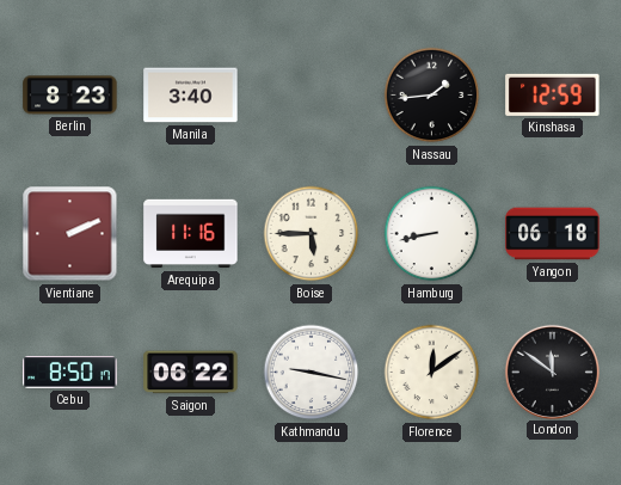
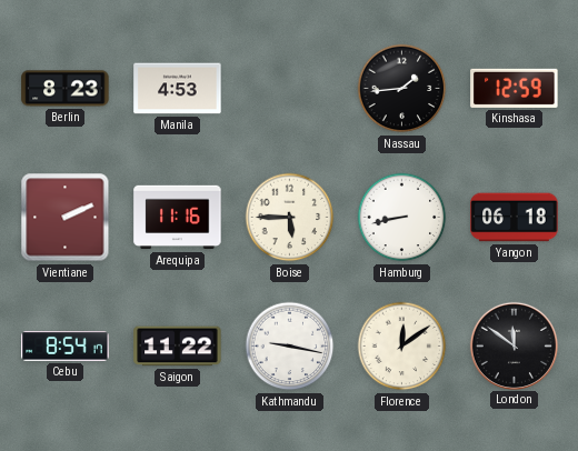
Manila: 3:40 -> 4:53 (178, 89)
Cebu: 8:50 -> 8:54 (66, 347)
Saigon: 06:22 -> 11:22 (178, 347)
